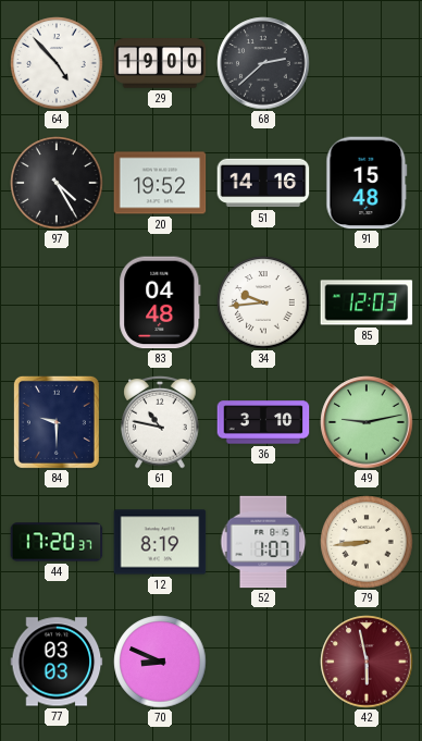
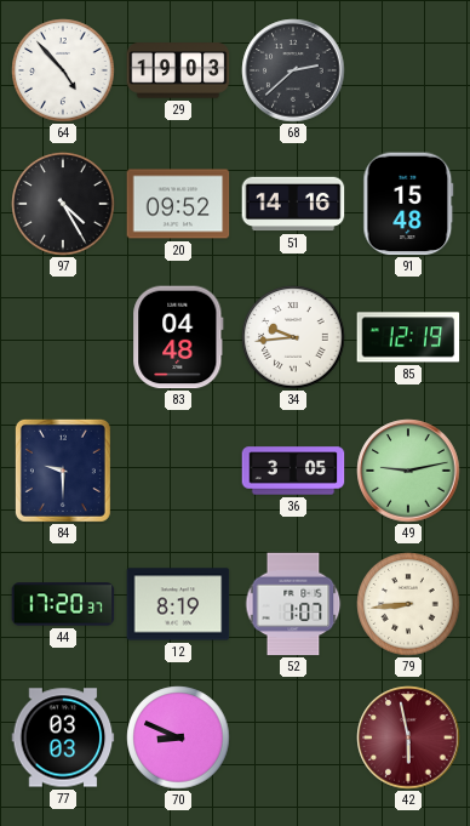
29: 19:00 -> 19:03 (178, 70)
20: 19:52 -> 09:52 (178, 204)
85: 12:03 -> 12:19 (408, 337)
61: 10:47 -> none (160, 422)
36: 3:10 -> 3:05 (293, 471)
